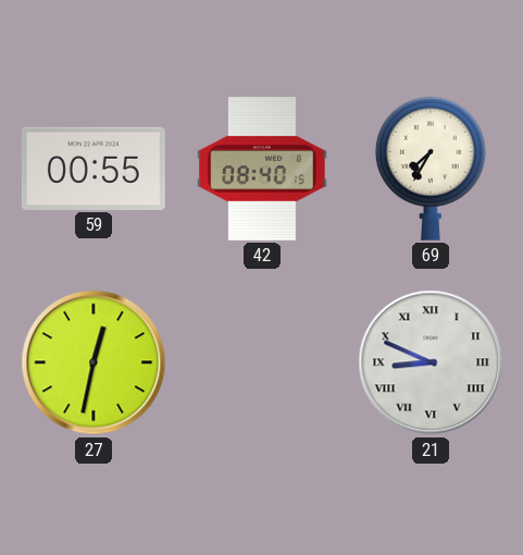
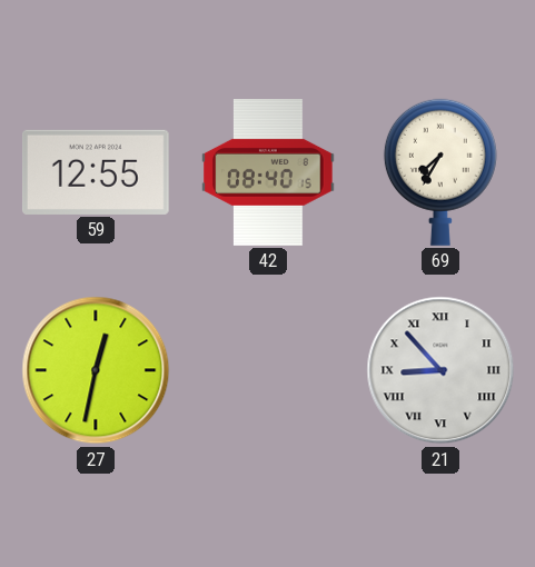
59: 00:55 -> 12:55 (96, 172)
21: 8:49 -> 8:53 (440, 370)
